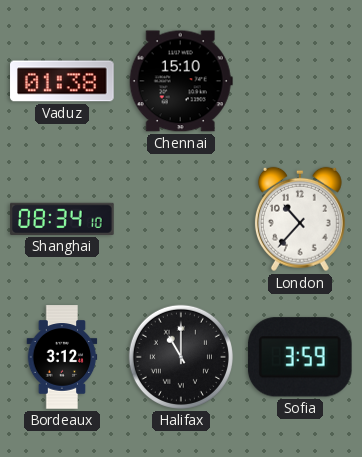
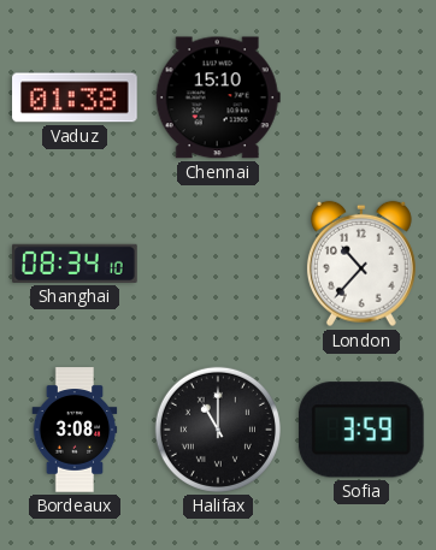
Bordeaux: 3:12 -> 3:08 (75, 430)
